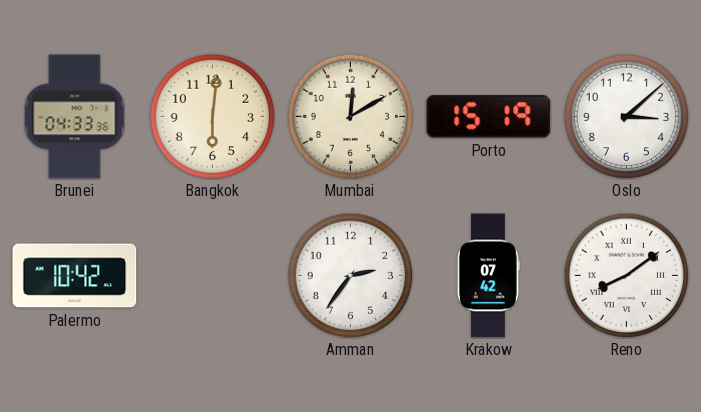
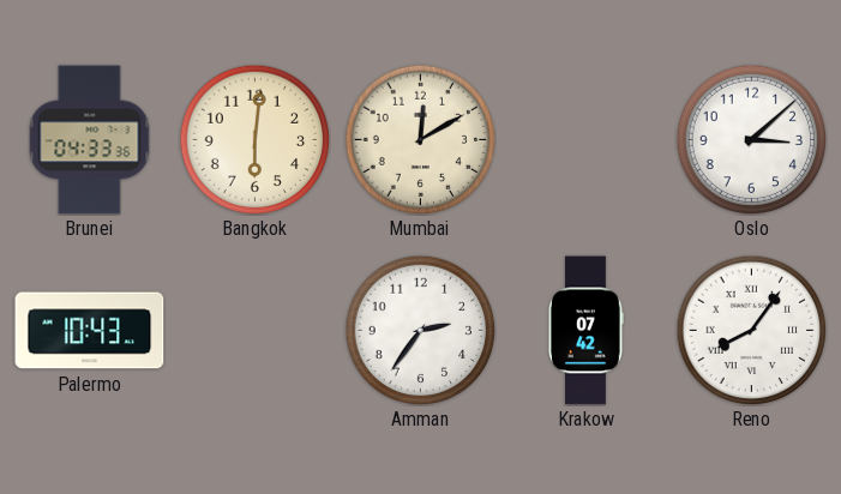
Porto: 15:19 -> none (489, 117)
Palermo: 10:42 -> 10:43 (90, 331)
Reno: 8:09 -> 8:06 (751, 330)
